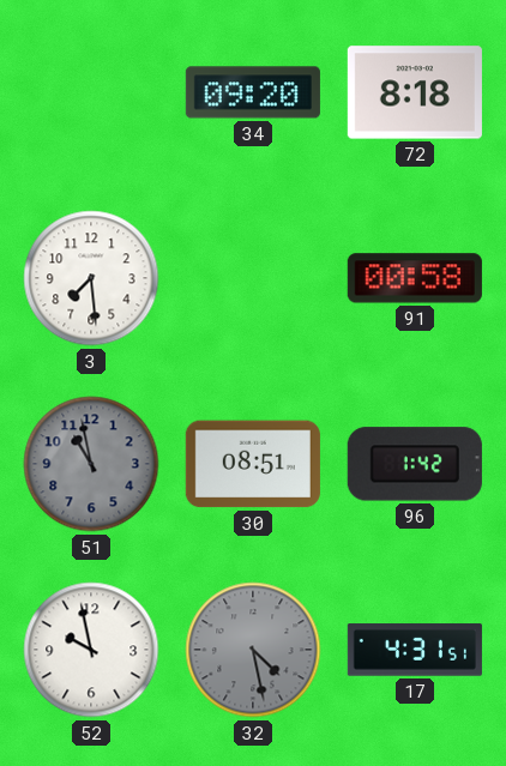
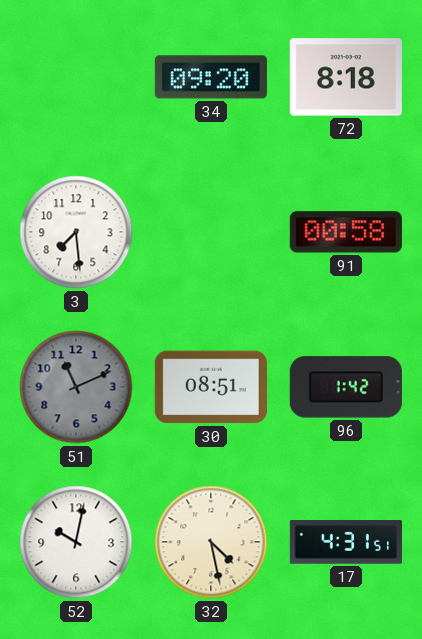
51: 10:58 -> 11:11 (76, 387)
52: 9:58 -> 10:02 (76, 542)
32 dial: grey -> cream (211, 542)
